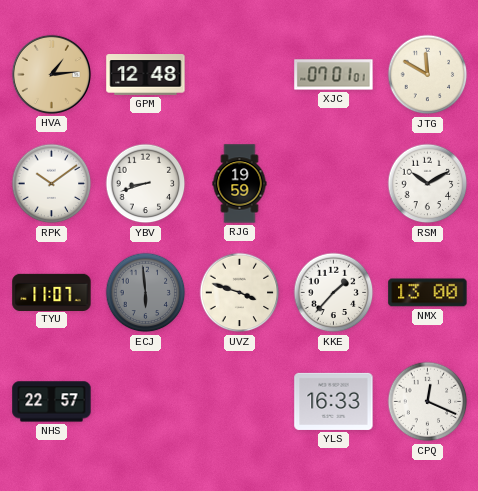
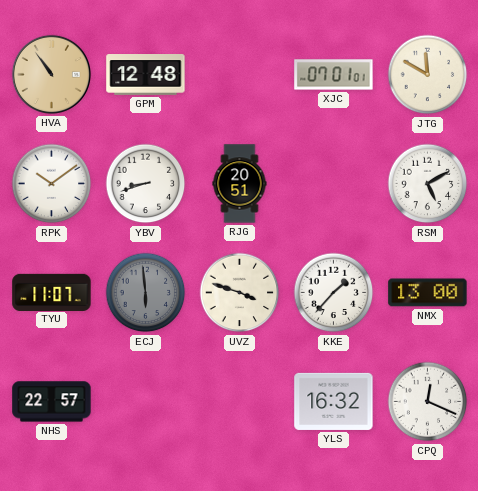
HVA: 1:14 -> 10:54 (51, 74)
RJG: 19:59 -> 20:51 (240, 184)
RSM: 10:10 -> 5:10 (428, 184)
YLS: 16:33 -> 16:32 (334, 401)
